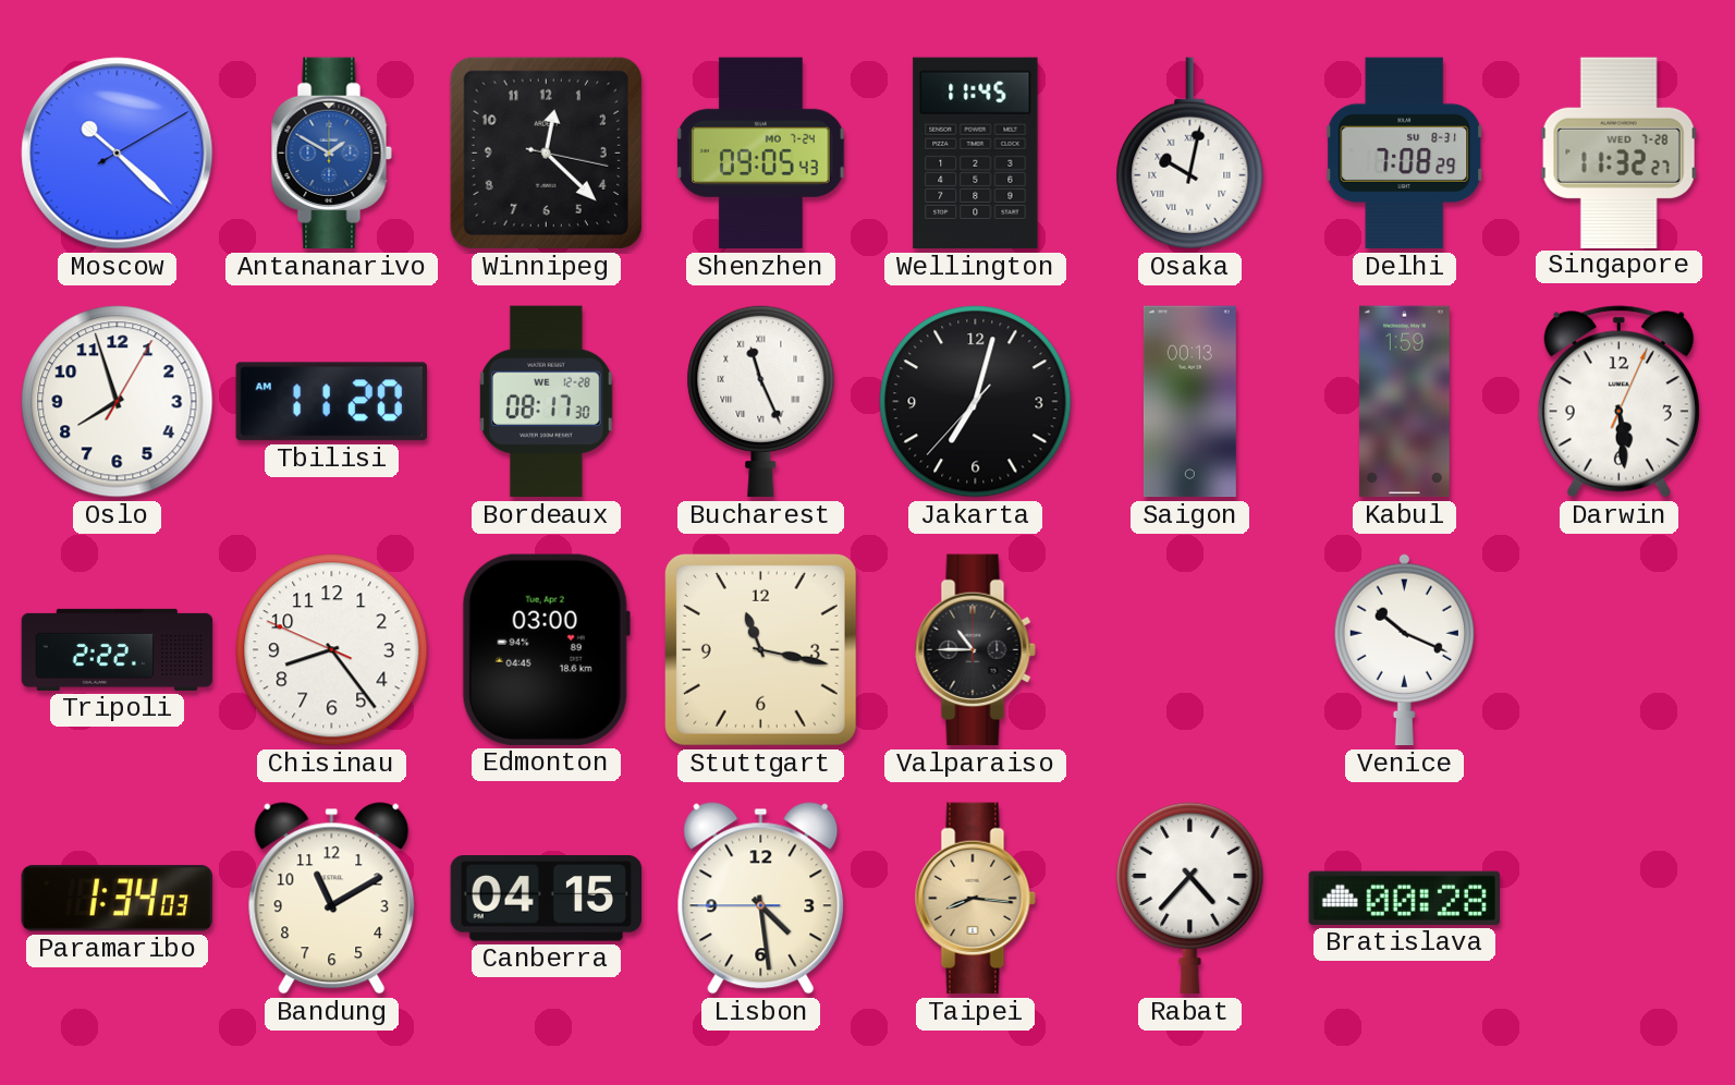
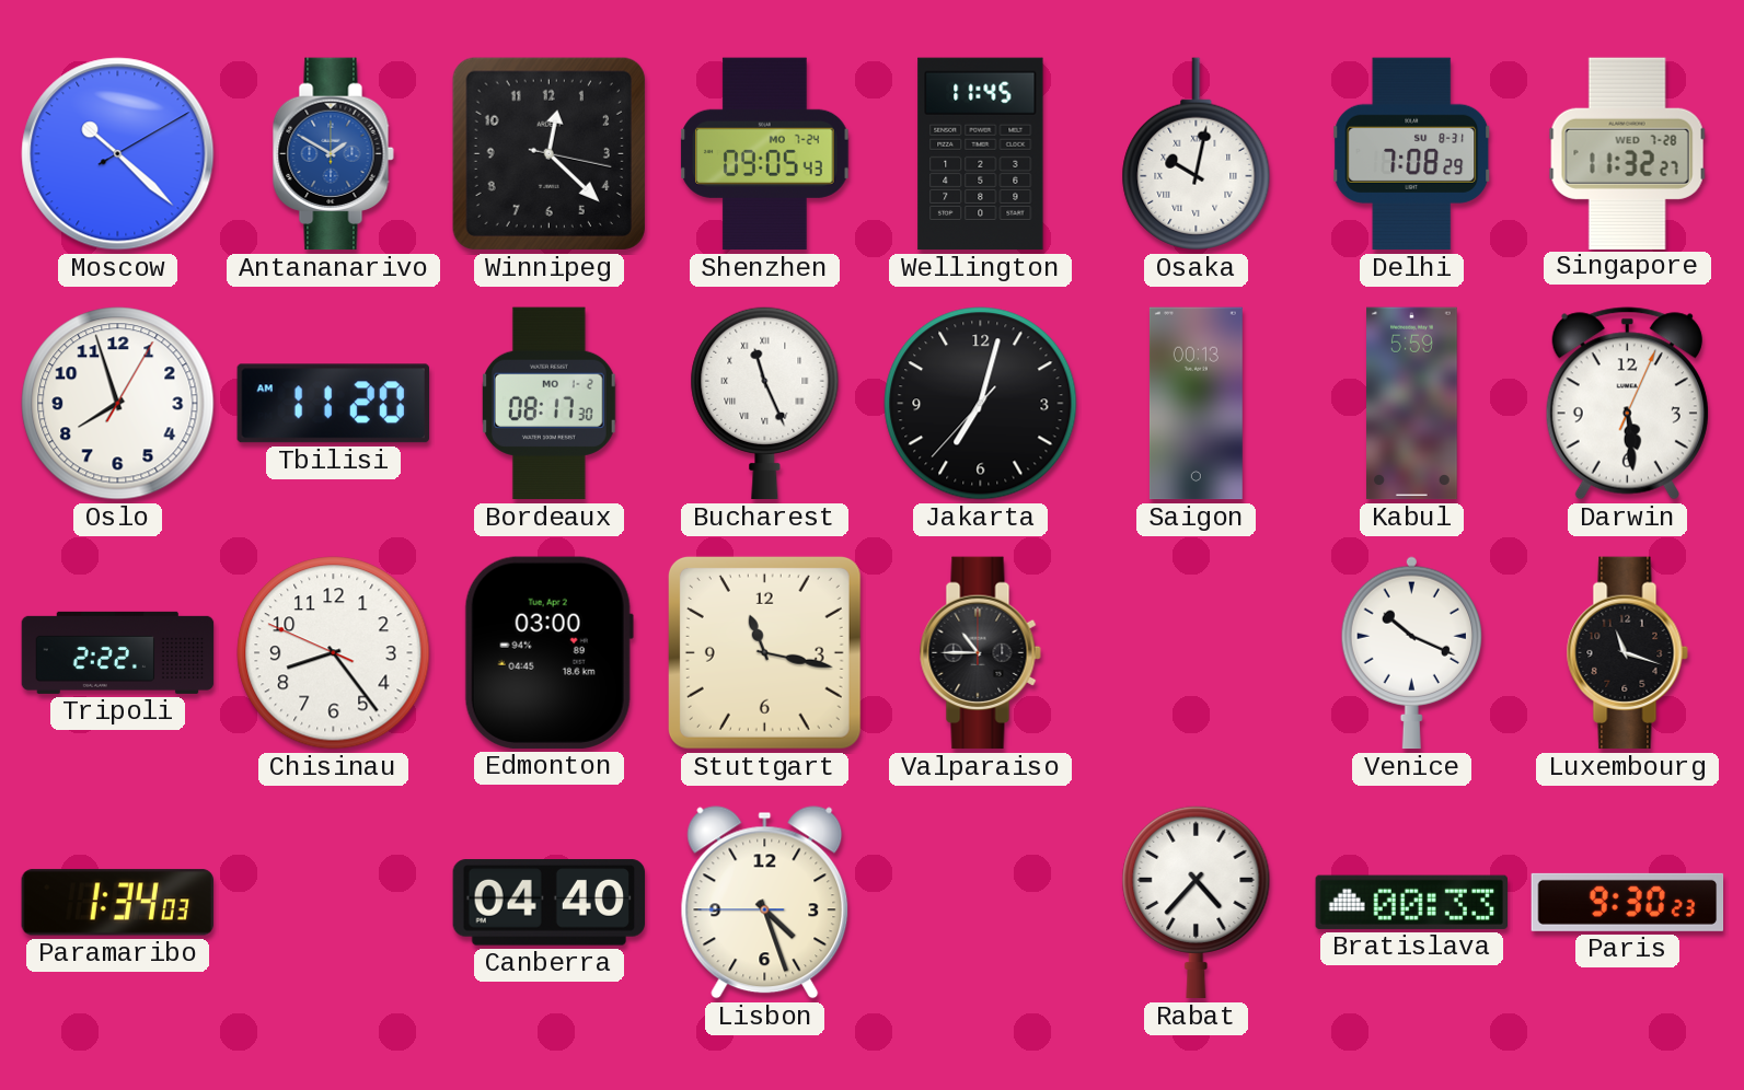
Bordeaux date: WE 12-28 -> MO 1-2 (548, 404)
Kabul: 1:59 -> 5:59 (1412, 404)
Luxembourg: none -> 11:18 (1627, 653)
Bandung: 11:10 -> none (332, 899)
Canberra: 04:15 -> 04:40 (548, 903)
Lisbon: 4:28 -> 4:26 (765, 903)
Taipei: 8:16 -> none (975, 899)
Bratislava: 00:28 -> 00:33 (1411, 902)
Paris: none -> 9:30 (1628, 902)
